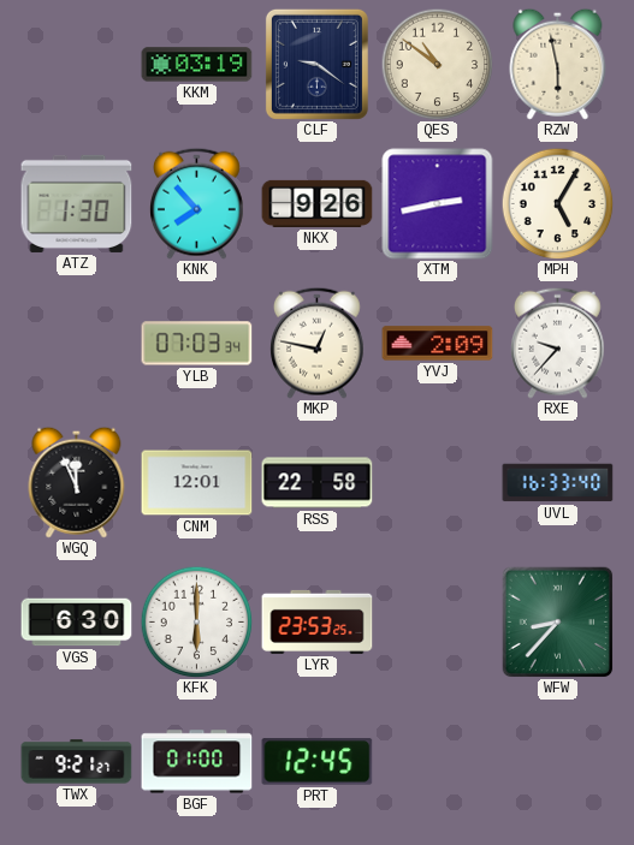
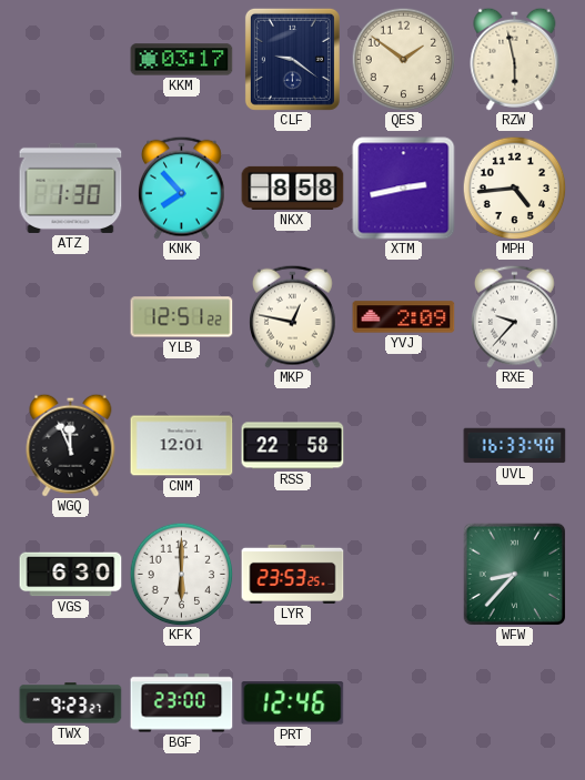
KKM: 03:19 -> 03:17 (182, 60)
QES: 10:51 -> 1:51 (403, 59)
NKX: 9:26 -> 8:58 (293, 188)
MPH: 5:05 -> 4:44 (514, 188)
YLB: 07:03 -> 12:51 (182, 317)
TWX: 9:21 -> 9:23 (71, 703)
BGF: 01:00 -> 23:00 (182, 703)
PRT: 12:45 -> 12:46 (293, 703)
